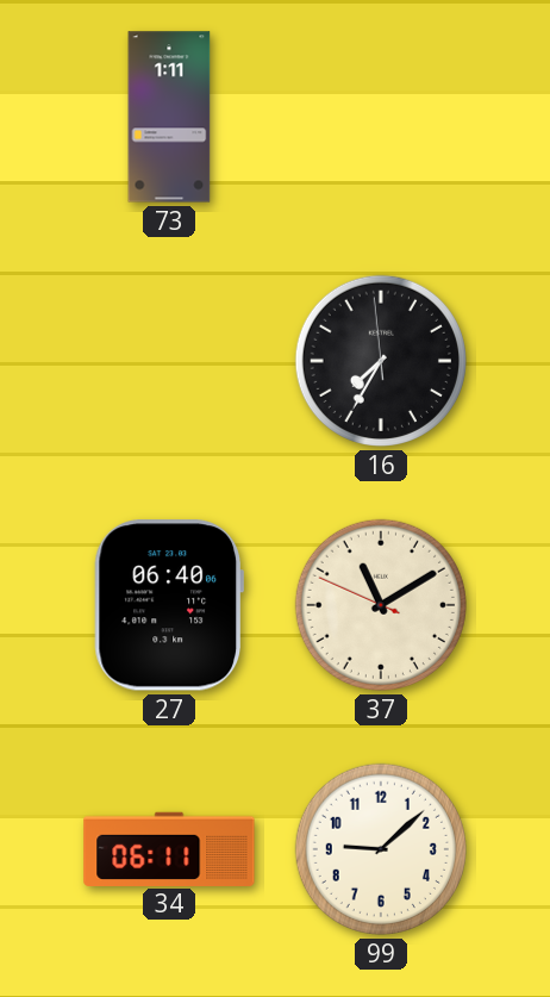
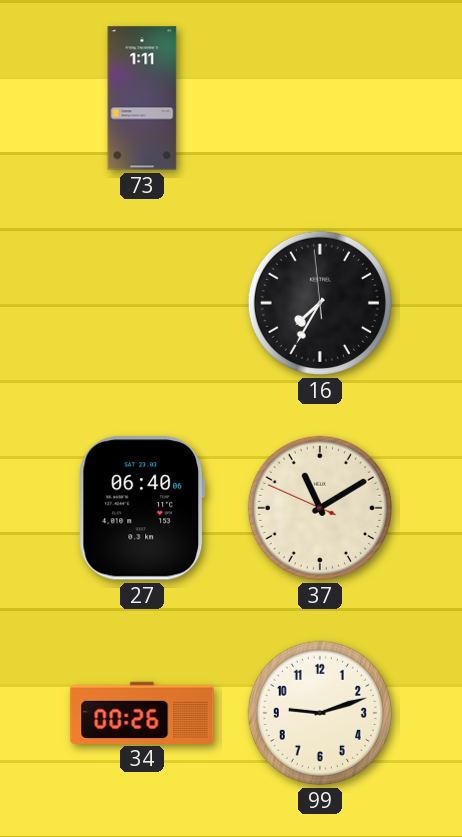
34: 06:11 -> 00:26 (142, 712)
99: 9:08 -> 9:12 (320, 713)
